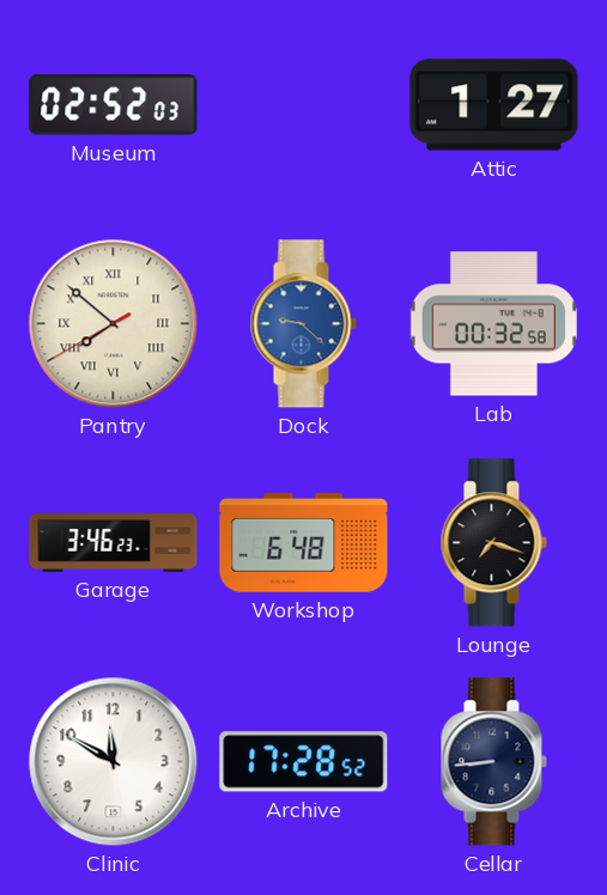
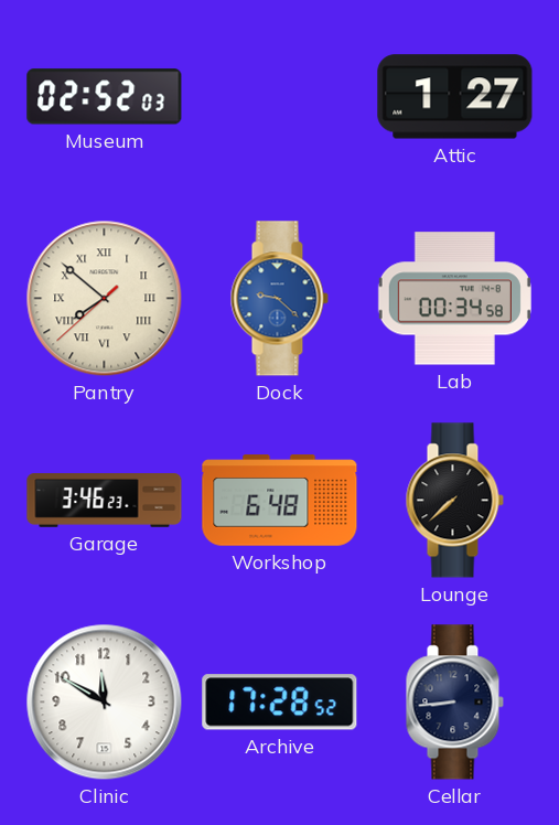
Pantry: 7:51:40 -> 7:51:38 (105, 299)
Lab: 00:32 -> 00:34 (454, 299)
Lounge: 7:18 -> 7:38 (454, 501)
